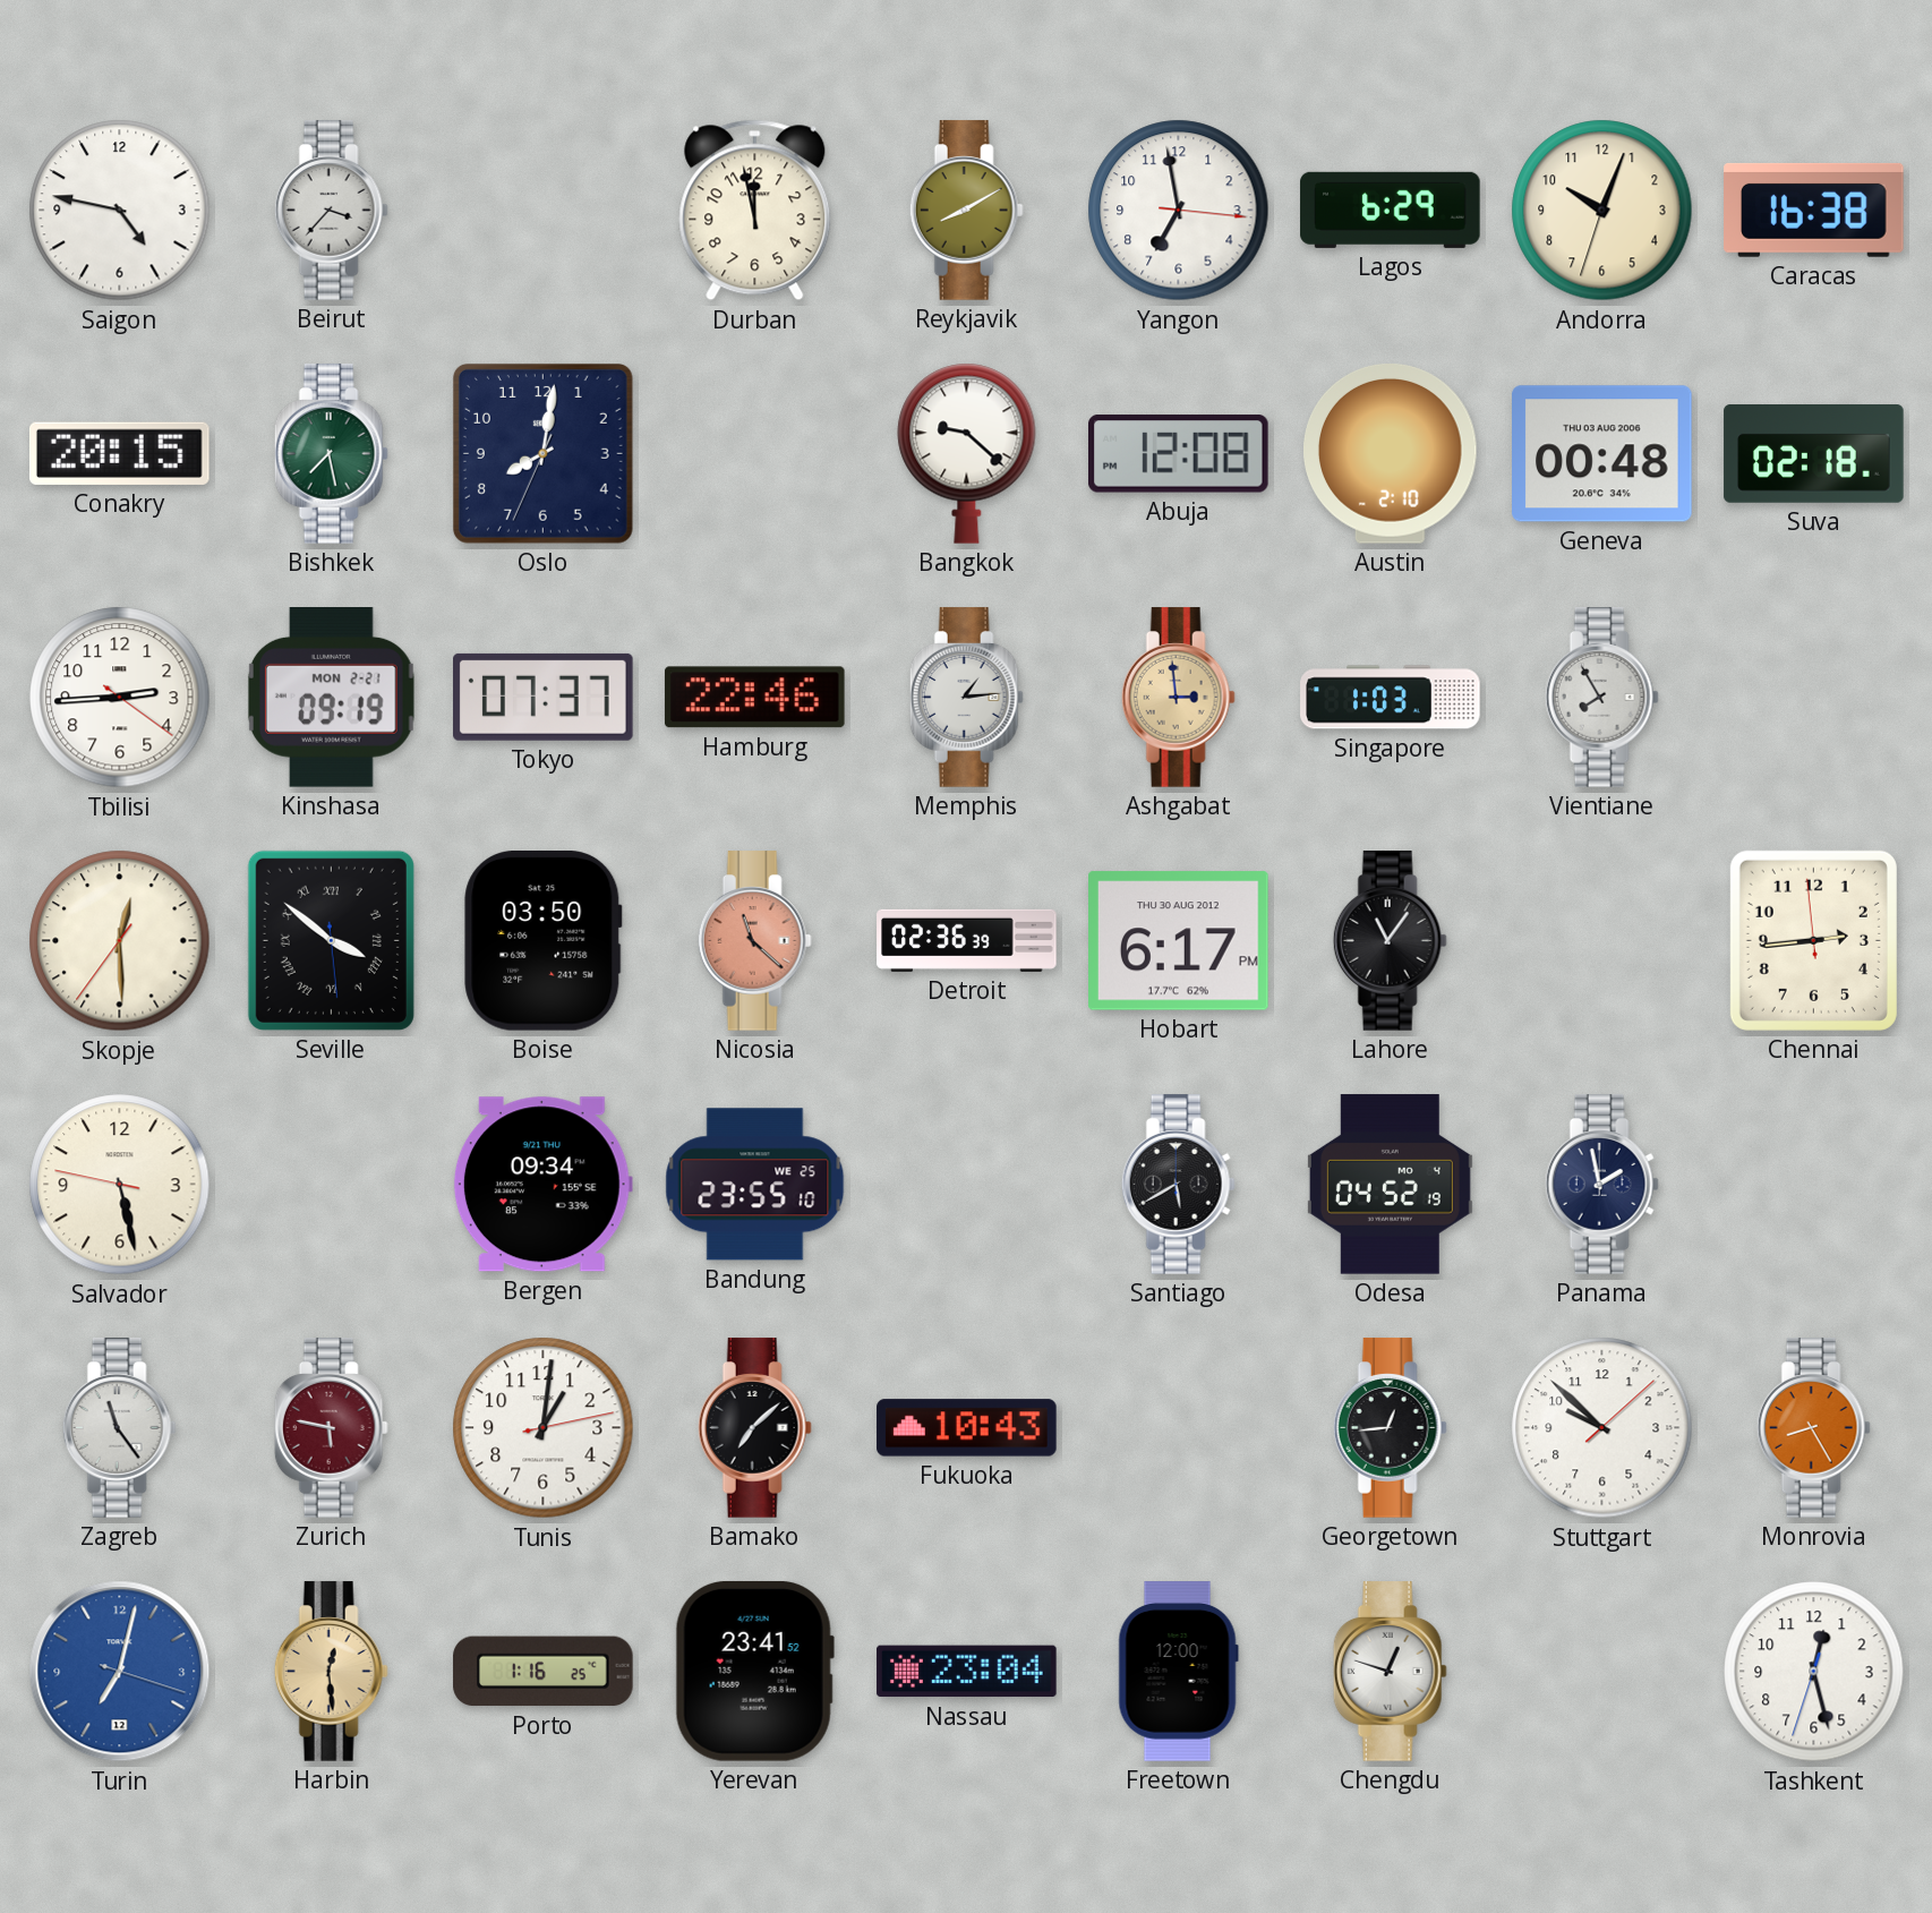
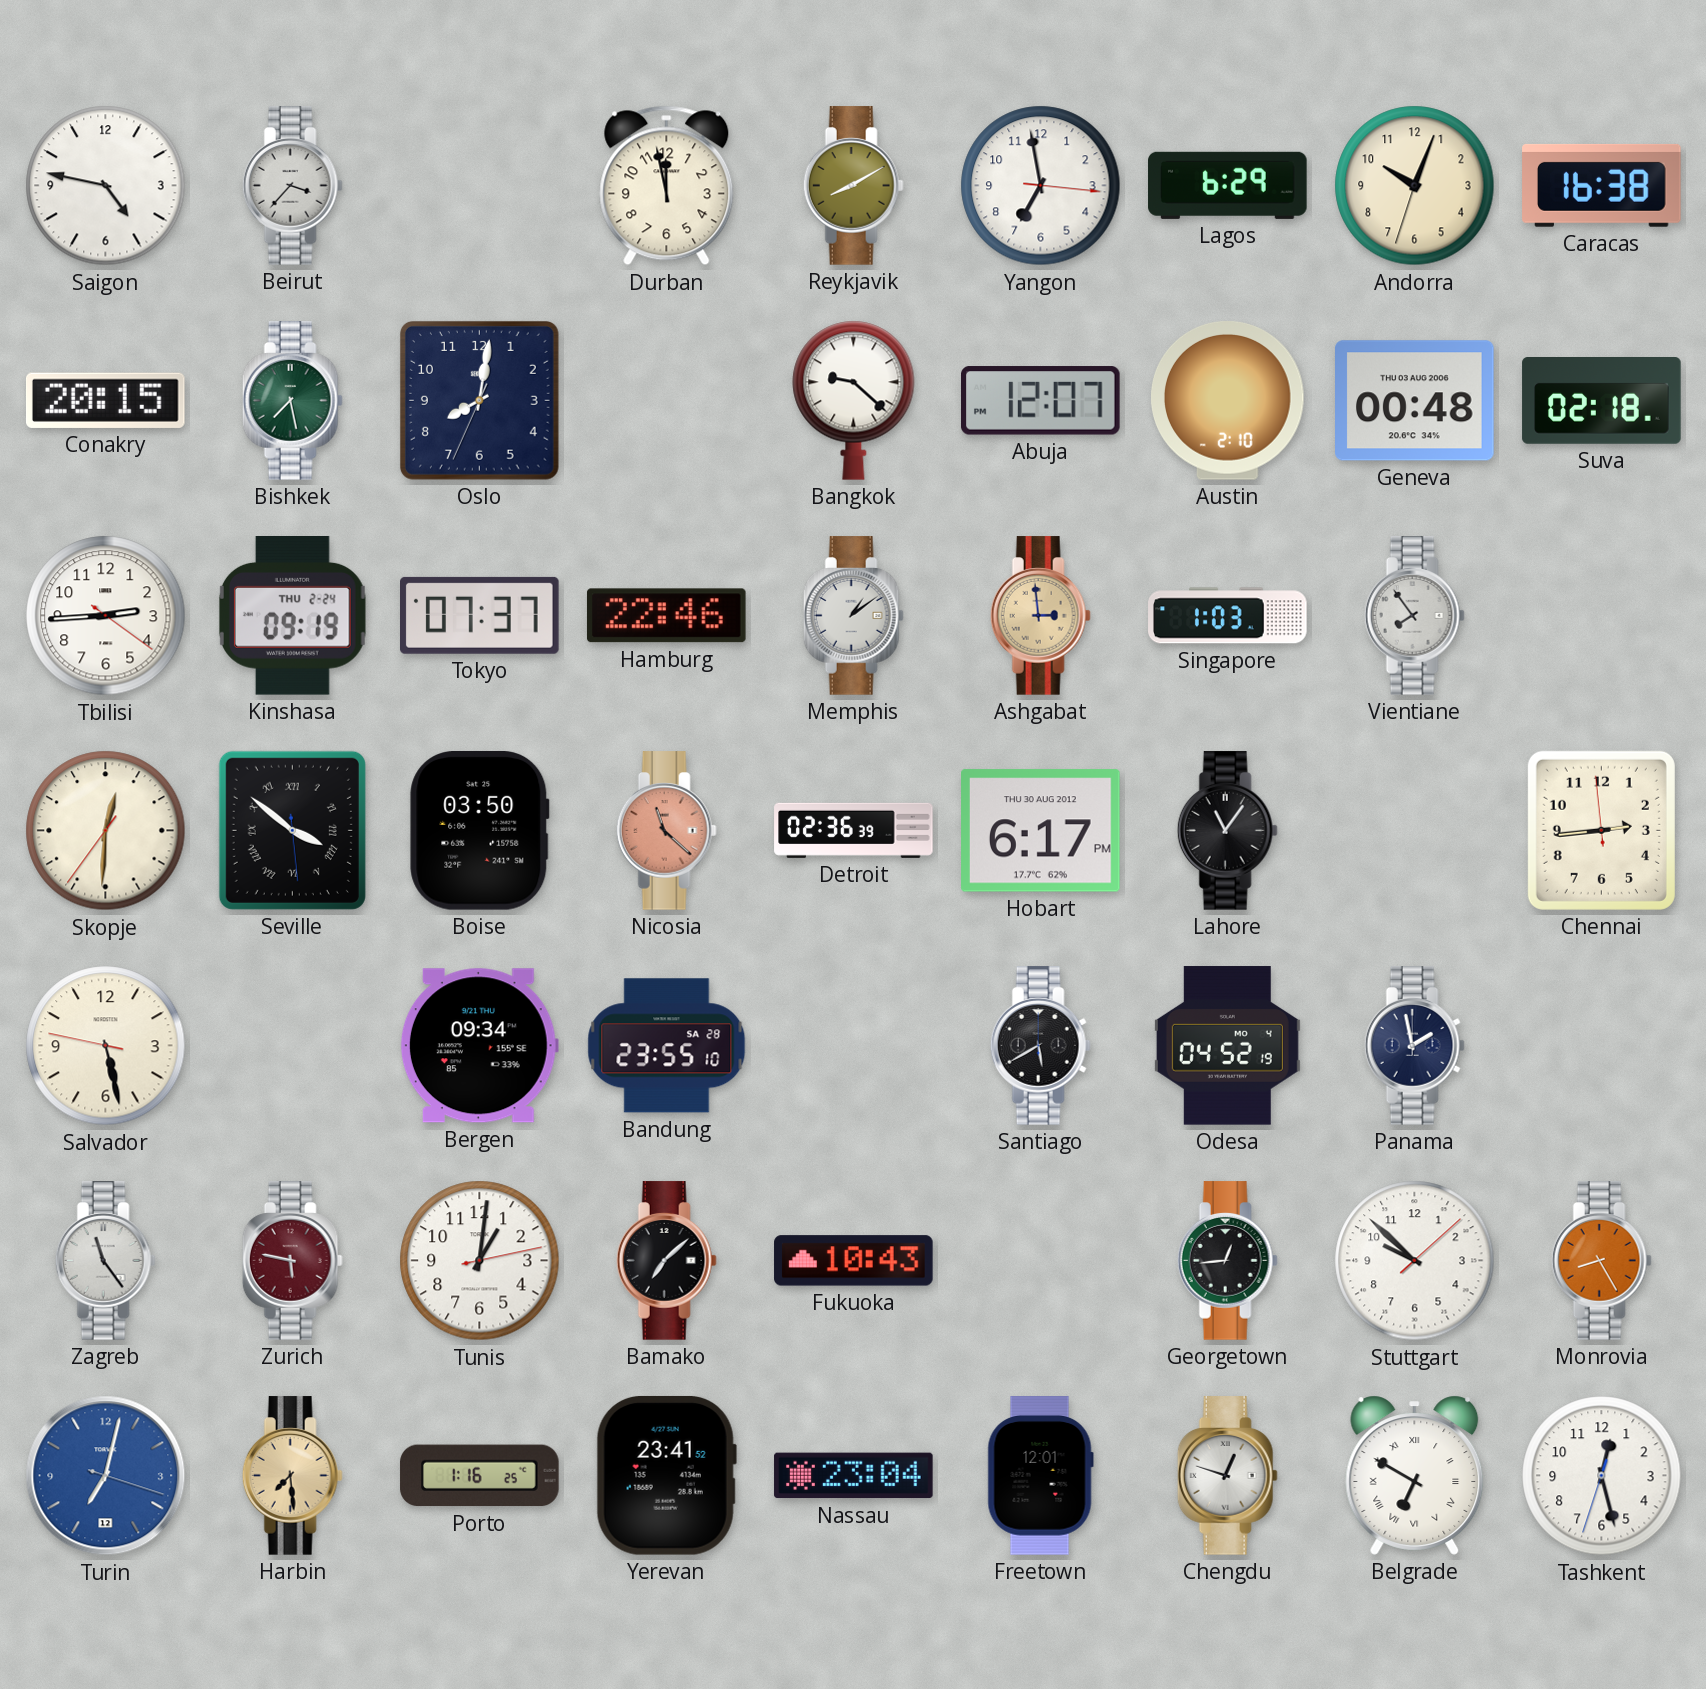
Abuja: 12:08 -> 12:07 (1041, 401)
Kinshasa date: MON 2-21 -> THU 2-24 (292, 616)
Memphis: 1:14 -> 1:09 (853, 616)
Vientiane: 7:55 -> 7:54 (1414, 616)
Skopje: 12:29 -> 12:30 (106, 831)
Bandung date: WE 25 -> SA 28 (667, 1046)
Harbin: 12:29 -> 7:29 (292, 1476)
Freetown: 12:00 -> 12:01 (1040, 1476)
Belgrade: none -> 6:50 (1415, 1475)
